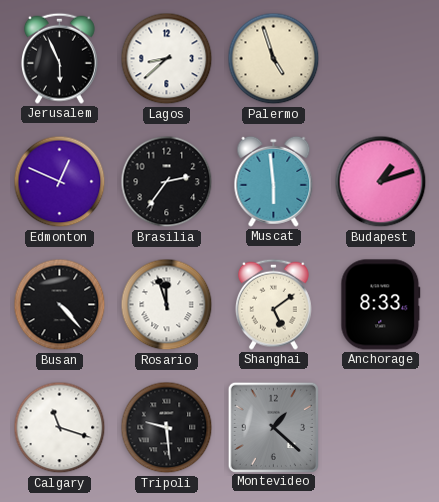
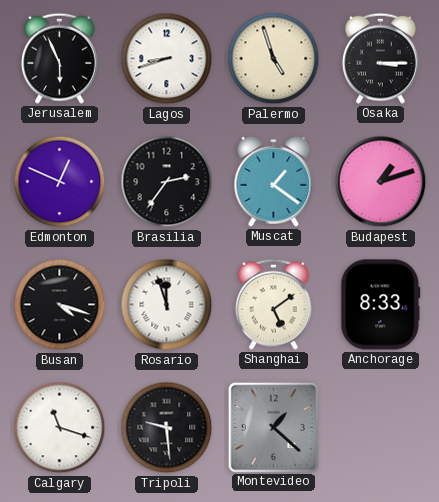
Lagos: 8:38 -> 8:42 (167, 59)
Osaka: none -> 3:15 (381, 58)
Muscat: 5:59 -> 1:21 (274, 181)
Busan: 4:23 -> 4:18 (60, 305)
